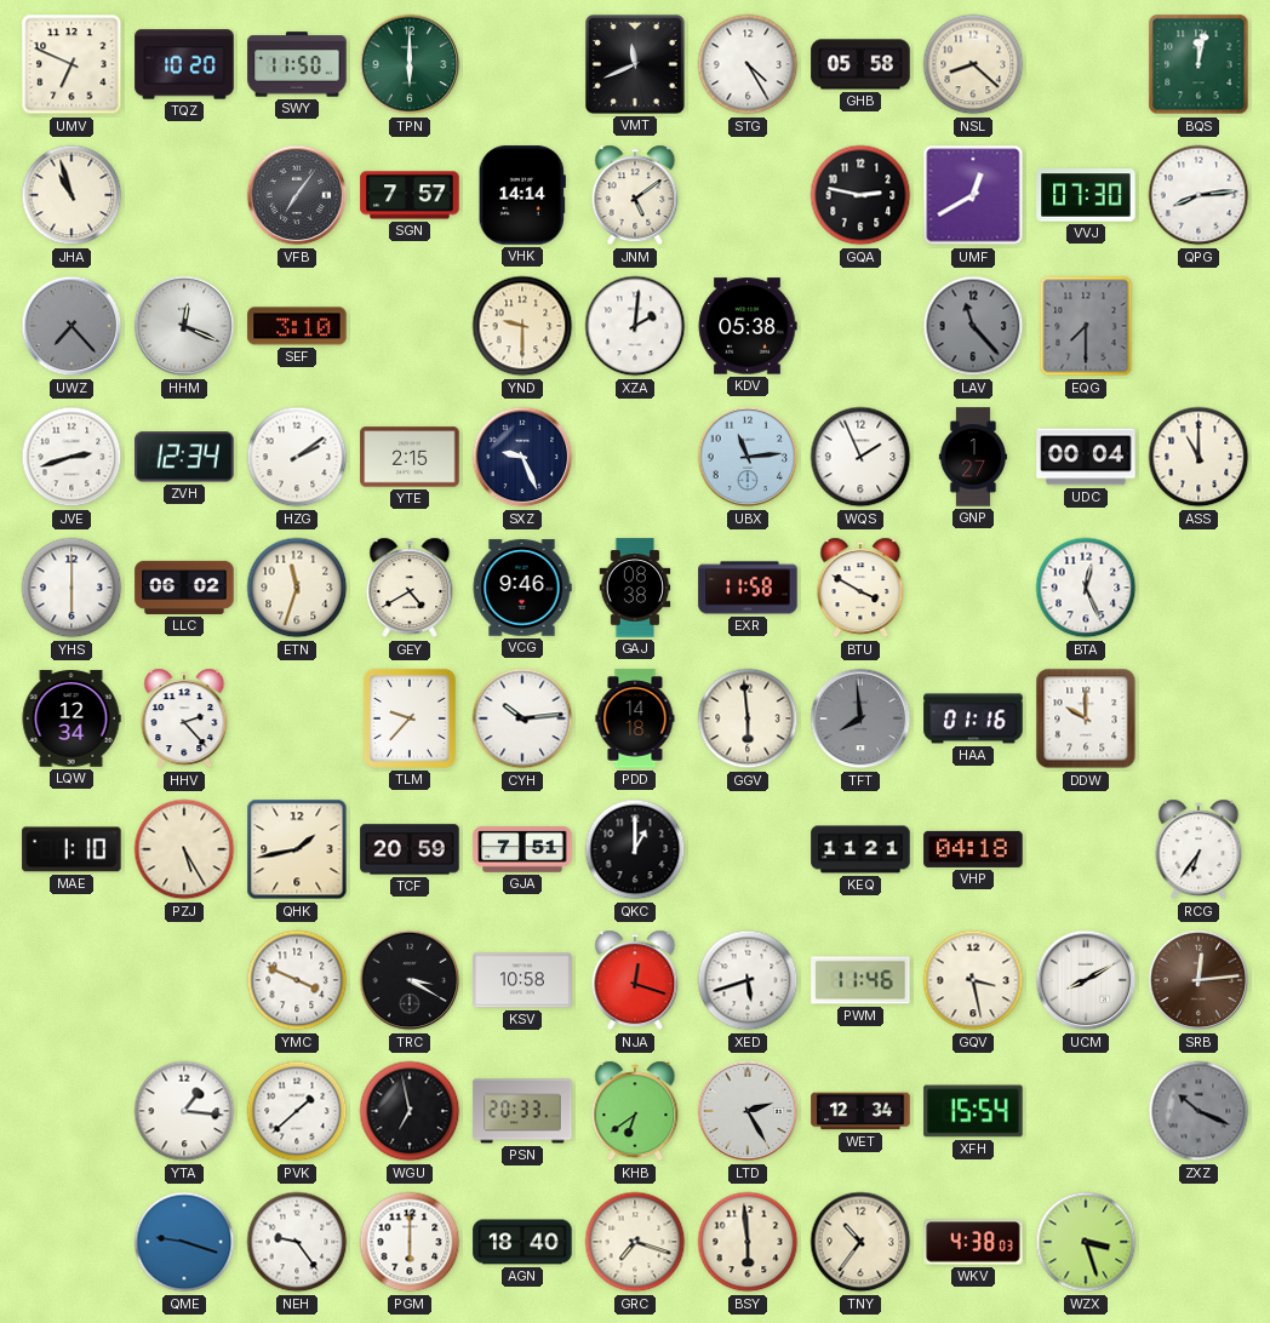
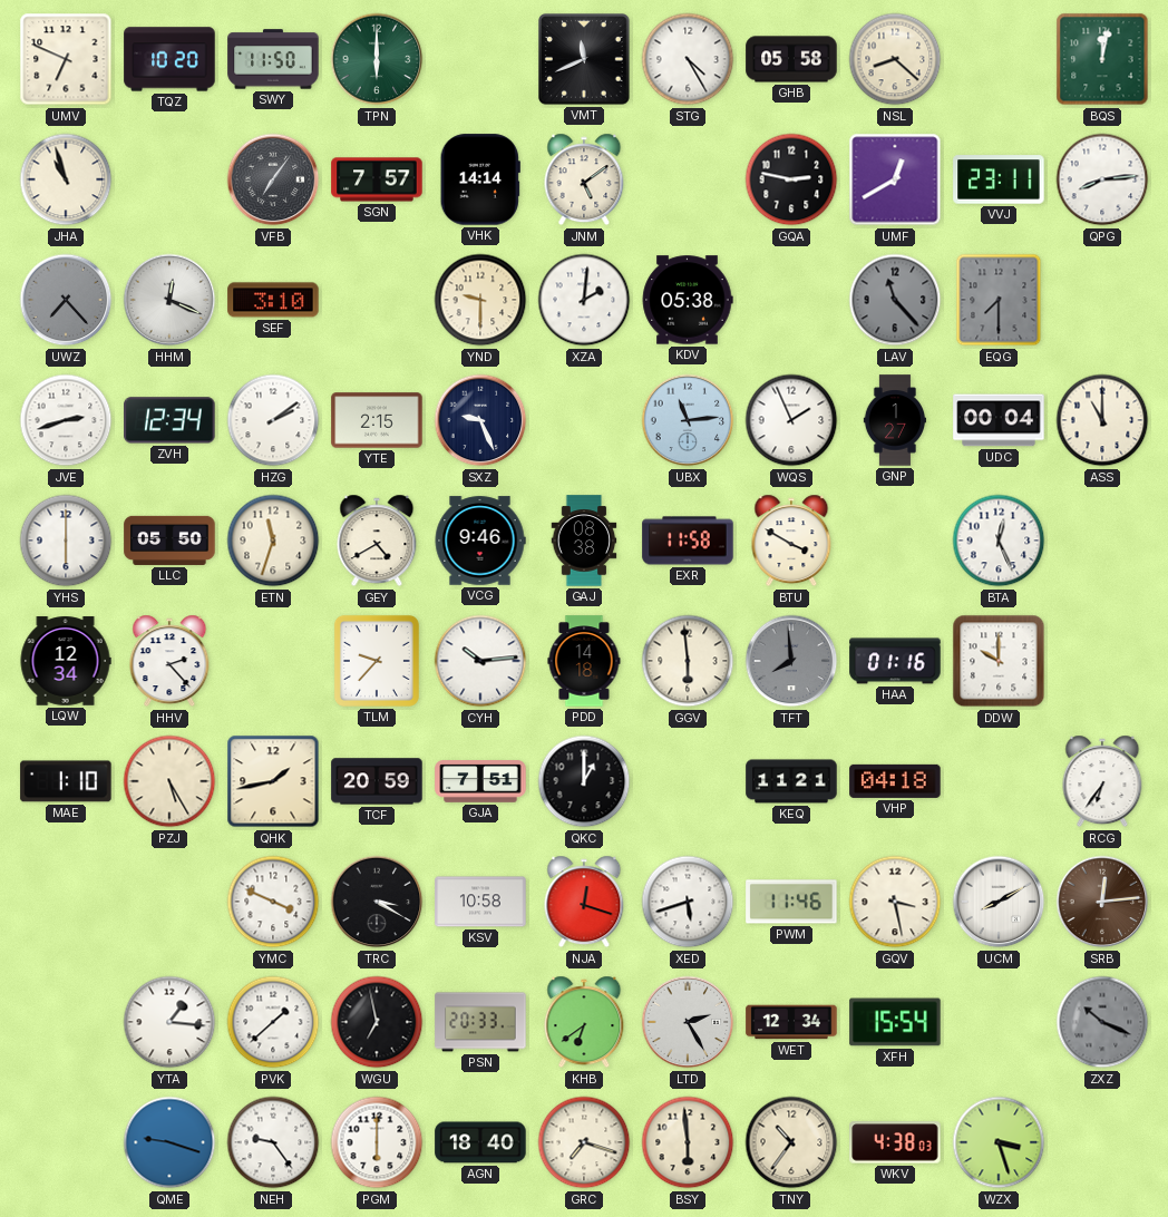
VVJ: 07:30 -> 23:11 (999, 179)
LLC: 06:02 -> 05:50 (169, 541)
